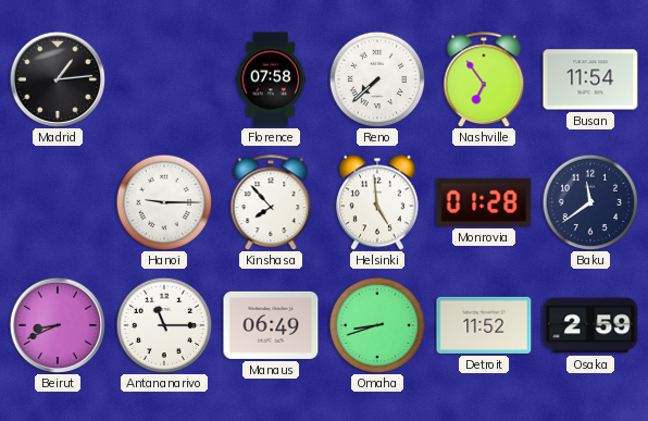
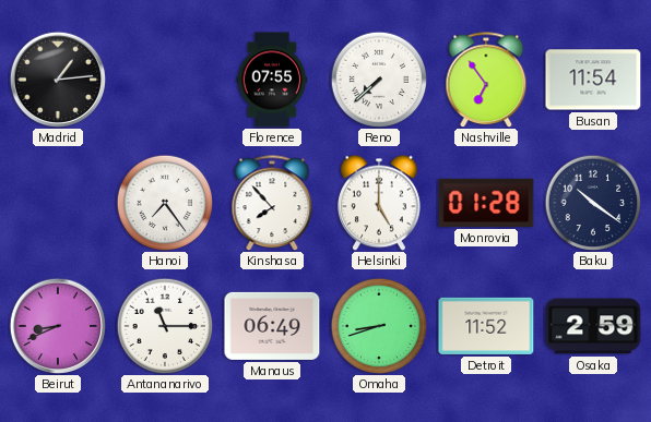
Florence: 07:58 -> 07:55 (272, 80)
Hanoi: 9:15 -> 7:24 (165, 203)
Helsinki: 4:59 -> 5:00 (379, 203)
Baku: 11:39 -> 10:21 (593, 203)
